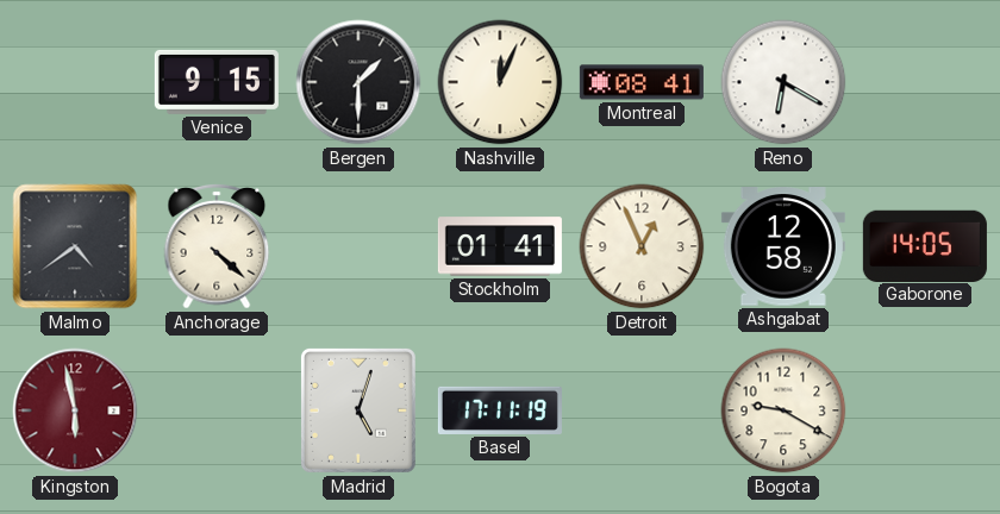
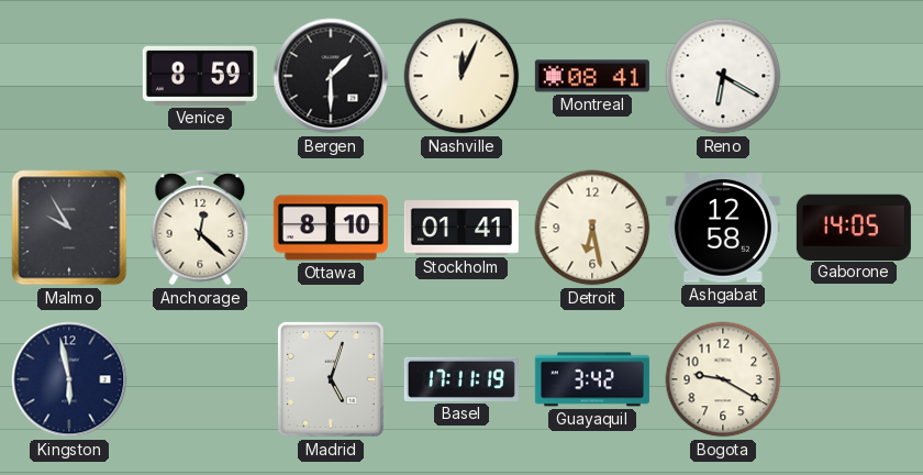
Venice: 9:15 -> 8:59 (200, 76)
Malmo: 4:39 -> 9:55 (69, 228)
Anchorage: 4:22 -> 12:22 (200, 228)
Ottawa: none -> 8:10 (331, 228)
Detroit: 12:56 -> 6:28 (592, 228)
Kingston dial: burgundy -> navy (69, 379)
Guayaquil: none -> 3:42 (592, 379)
